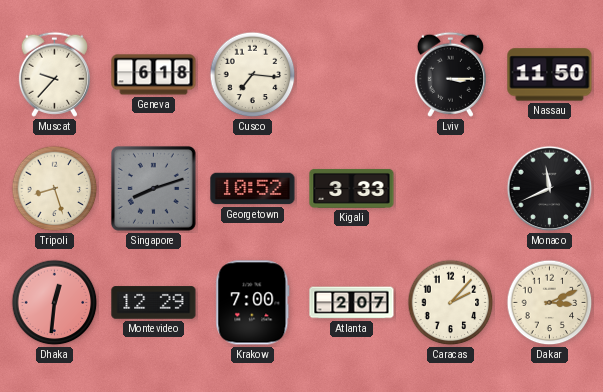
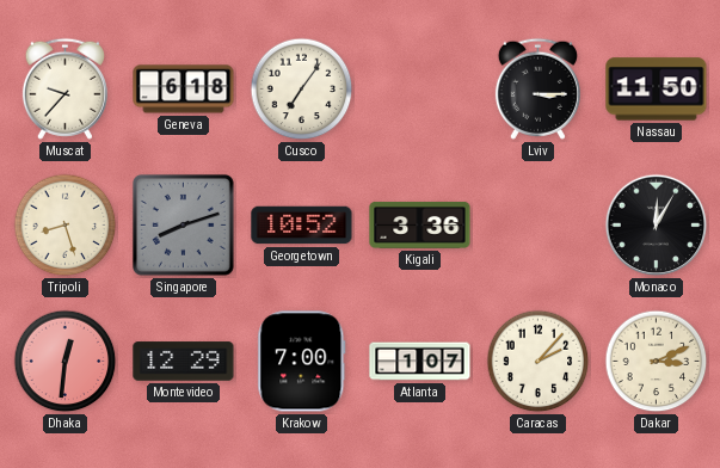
Cusco: 7:16 -> 7:06 (302, 90)
Kigali: 3:33 -> 3:36 (420, 224)
Monaco: 11:41 -> 12:05 (657, 226)
Atlanta: 2:07 -> 1:07 (420, 362)
